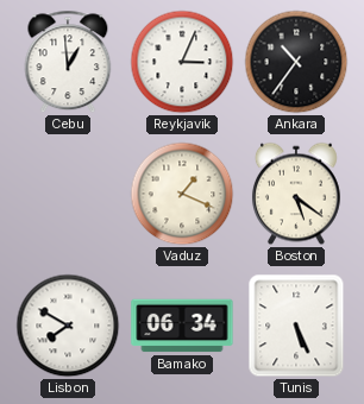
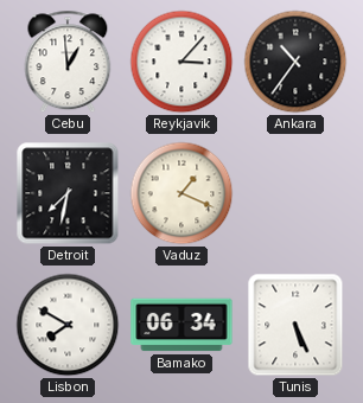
Reykjavik: 3:04 -> 3:07 (181, 62)
Detroit: none -> 7:32 (68, 193)
Boston: 5:21 -> none (296, 194)
